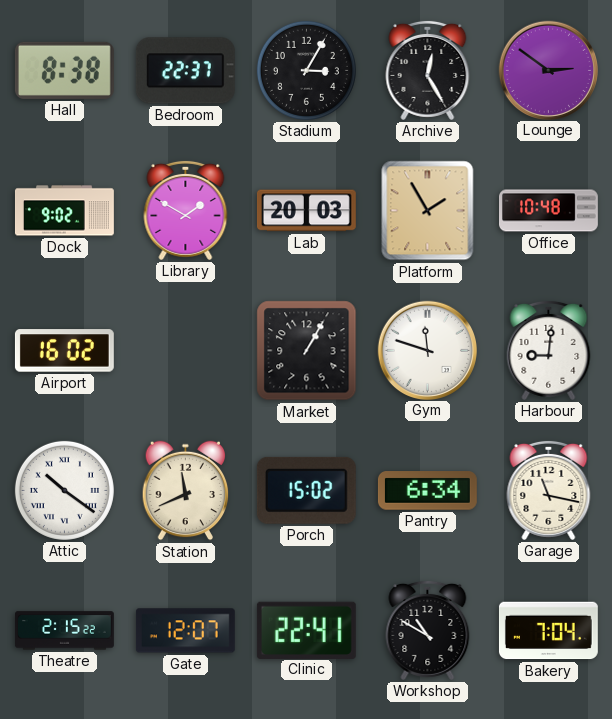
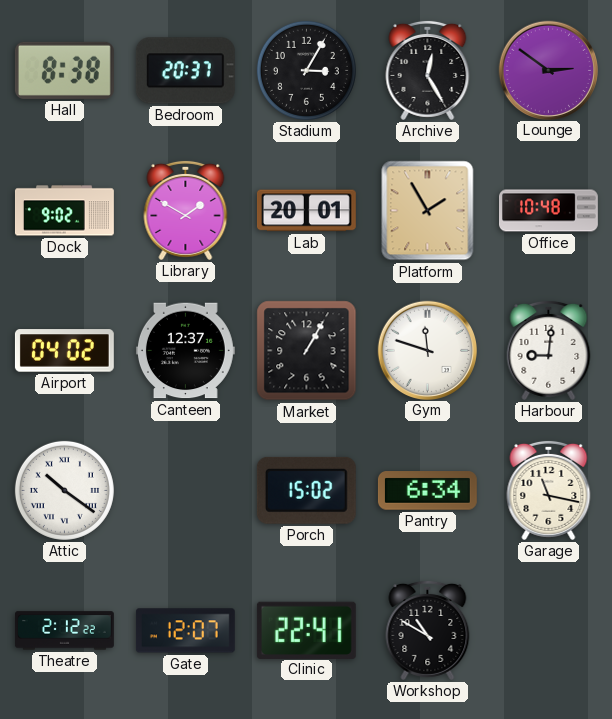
Bedroom: 22:37 -> 20:37 (185, 71)
Lab: 20:03 -> 20:01 (306, 211)
Airport: 16:02 -> 04:02 (64, 351)
Canteen: none -> 12:37 (185, 351)
Station: 11:41 -> none (186, 491)
Theatre: 2:15 -> 2:12 (64, 631)
Bakery: 7:04 -> none (548, 631)
